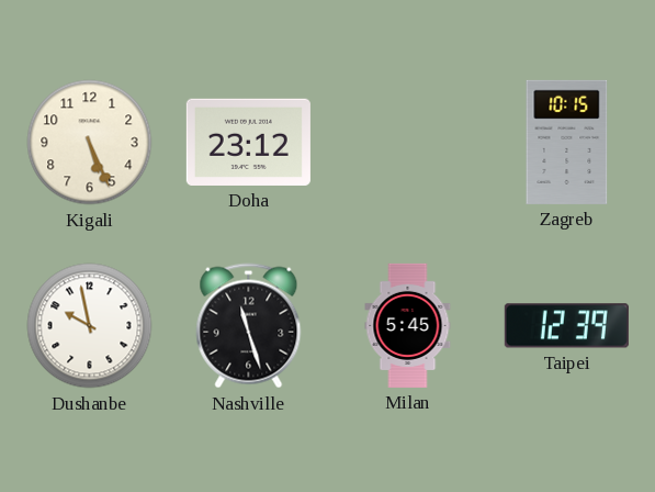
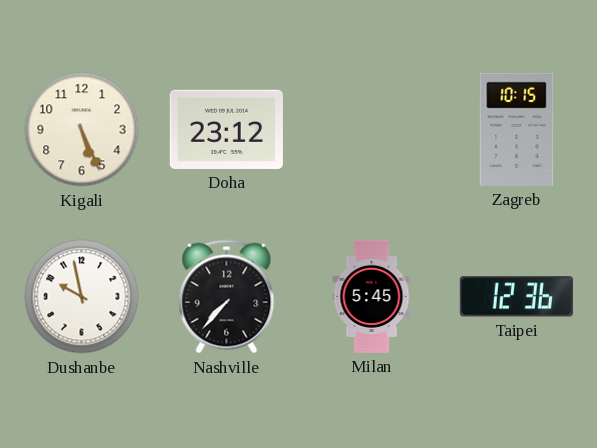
Nashville: 11:27 -> 7:37 (227, 297)
Taipei: 12:39 -> 12:36 (516, 297)
